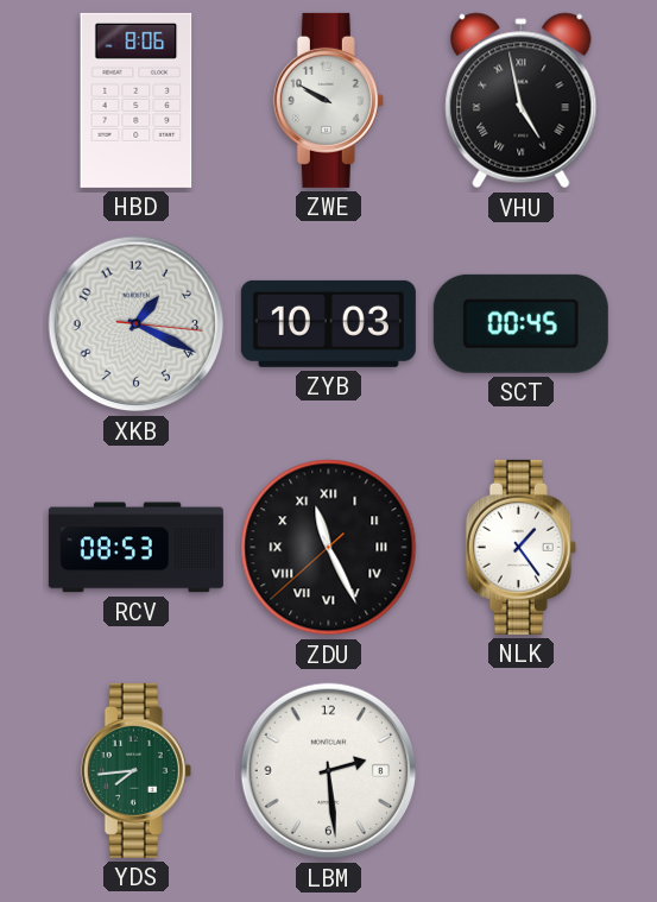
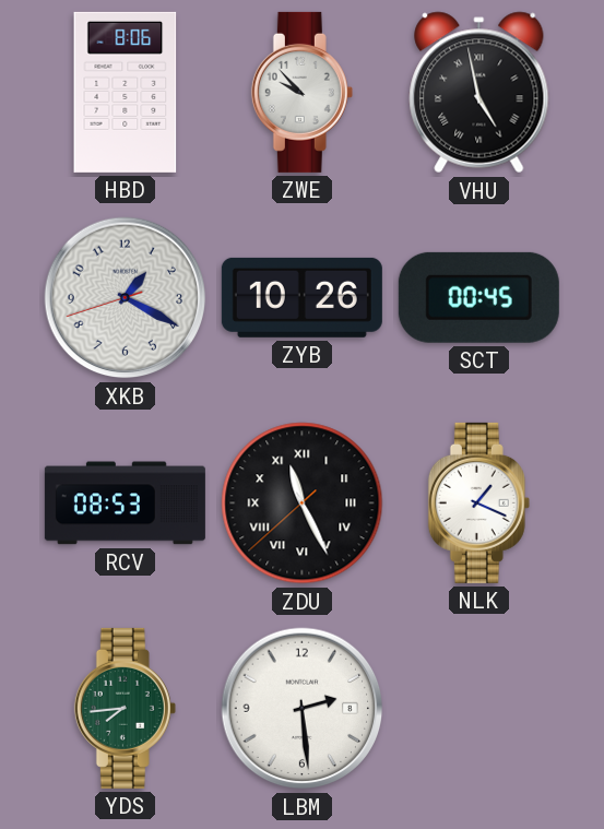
ZWE: 9:50 -> 9:53 (301, 92)
XKB: 1:19:16 -> 1:19:42 (126, 298)
ZYB: 10:03 -> 10:26 (301, 297)
NLK: 1:24 -> 1:19 (478, 502)
